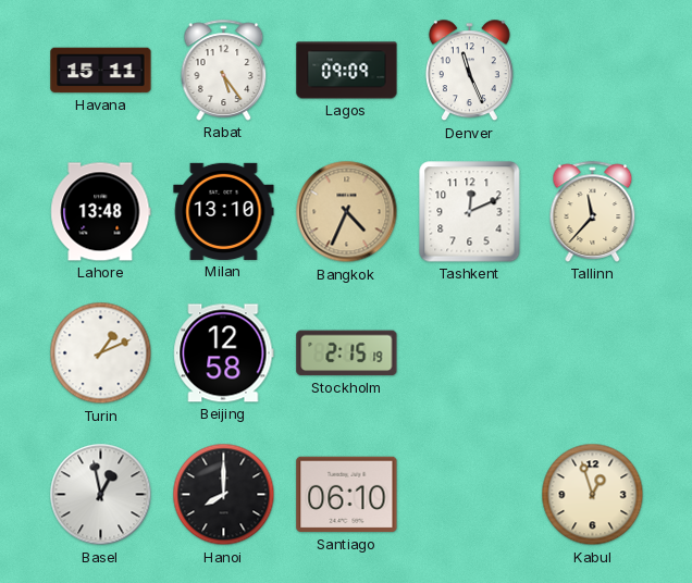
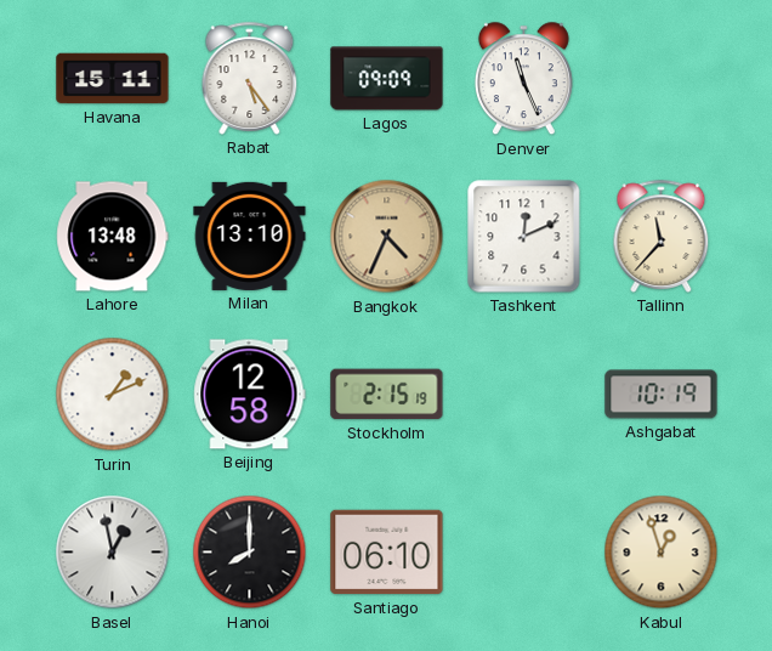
Ashgabat: none -> 10:19 (662, 395)
